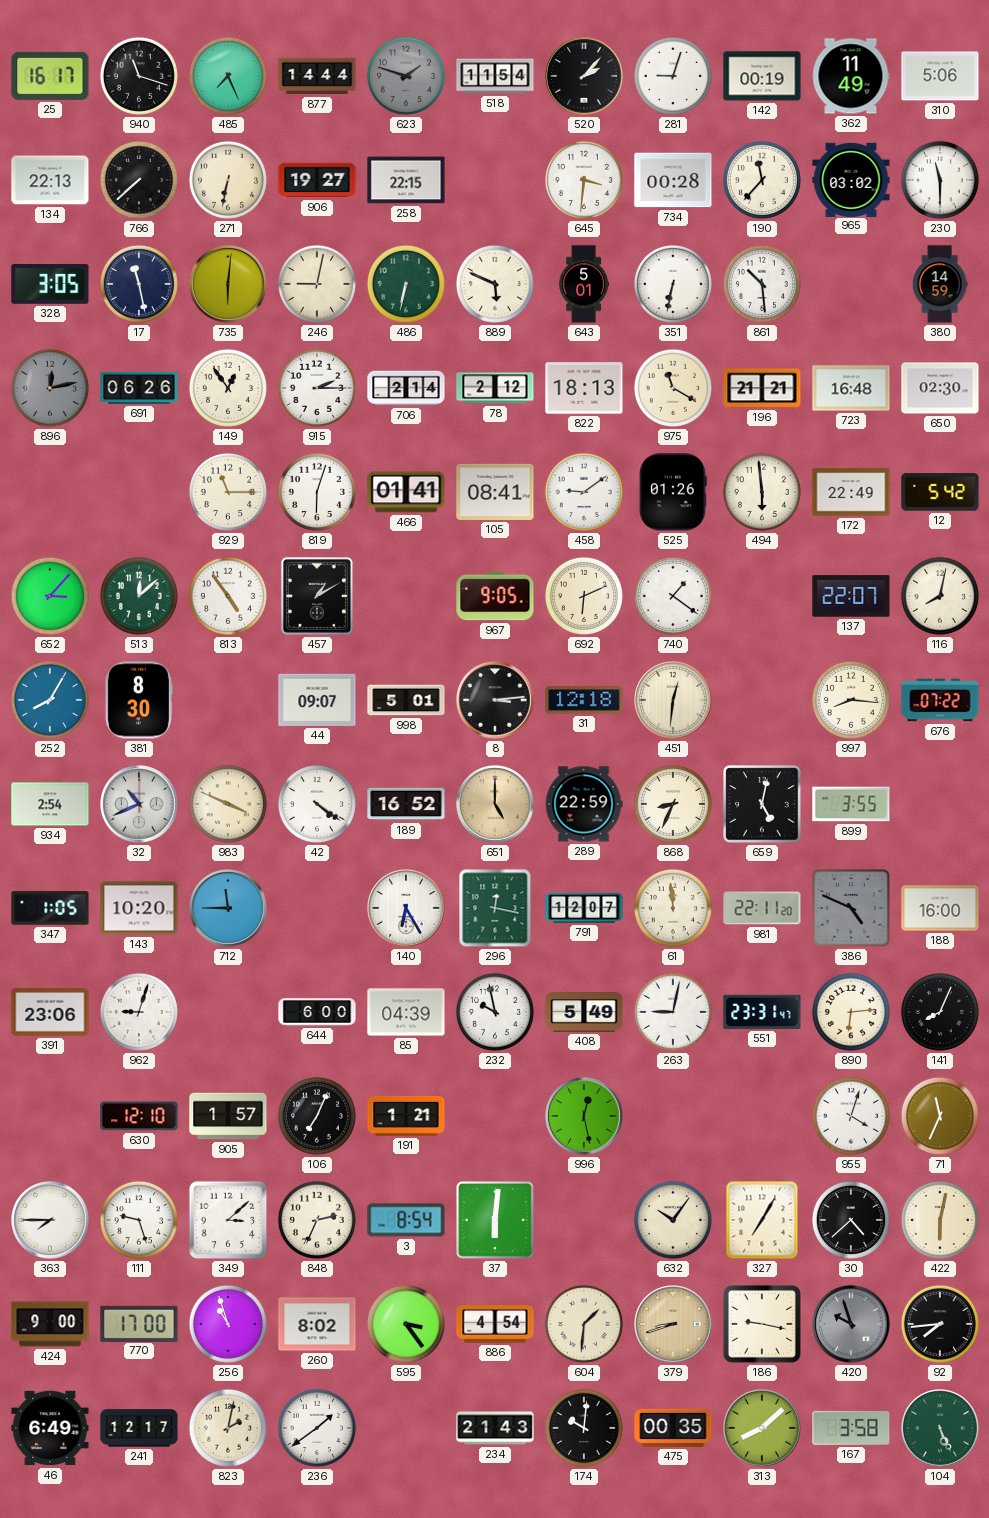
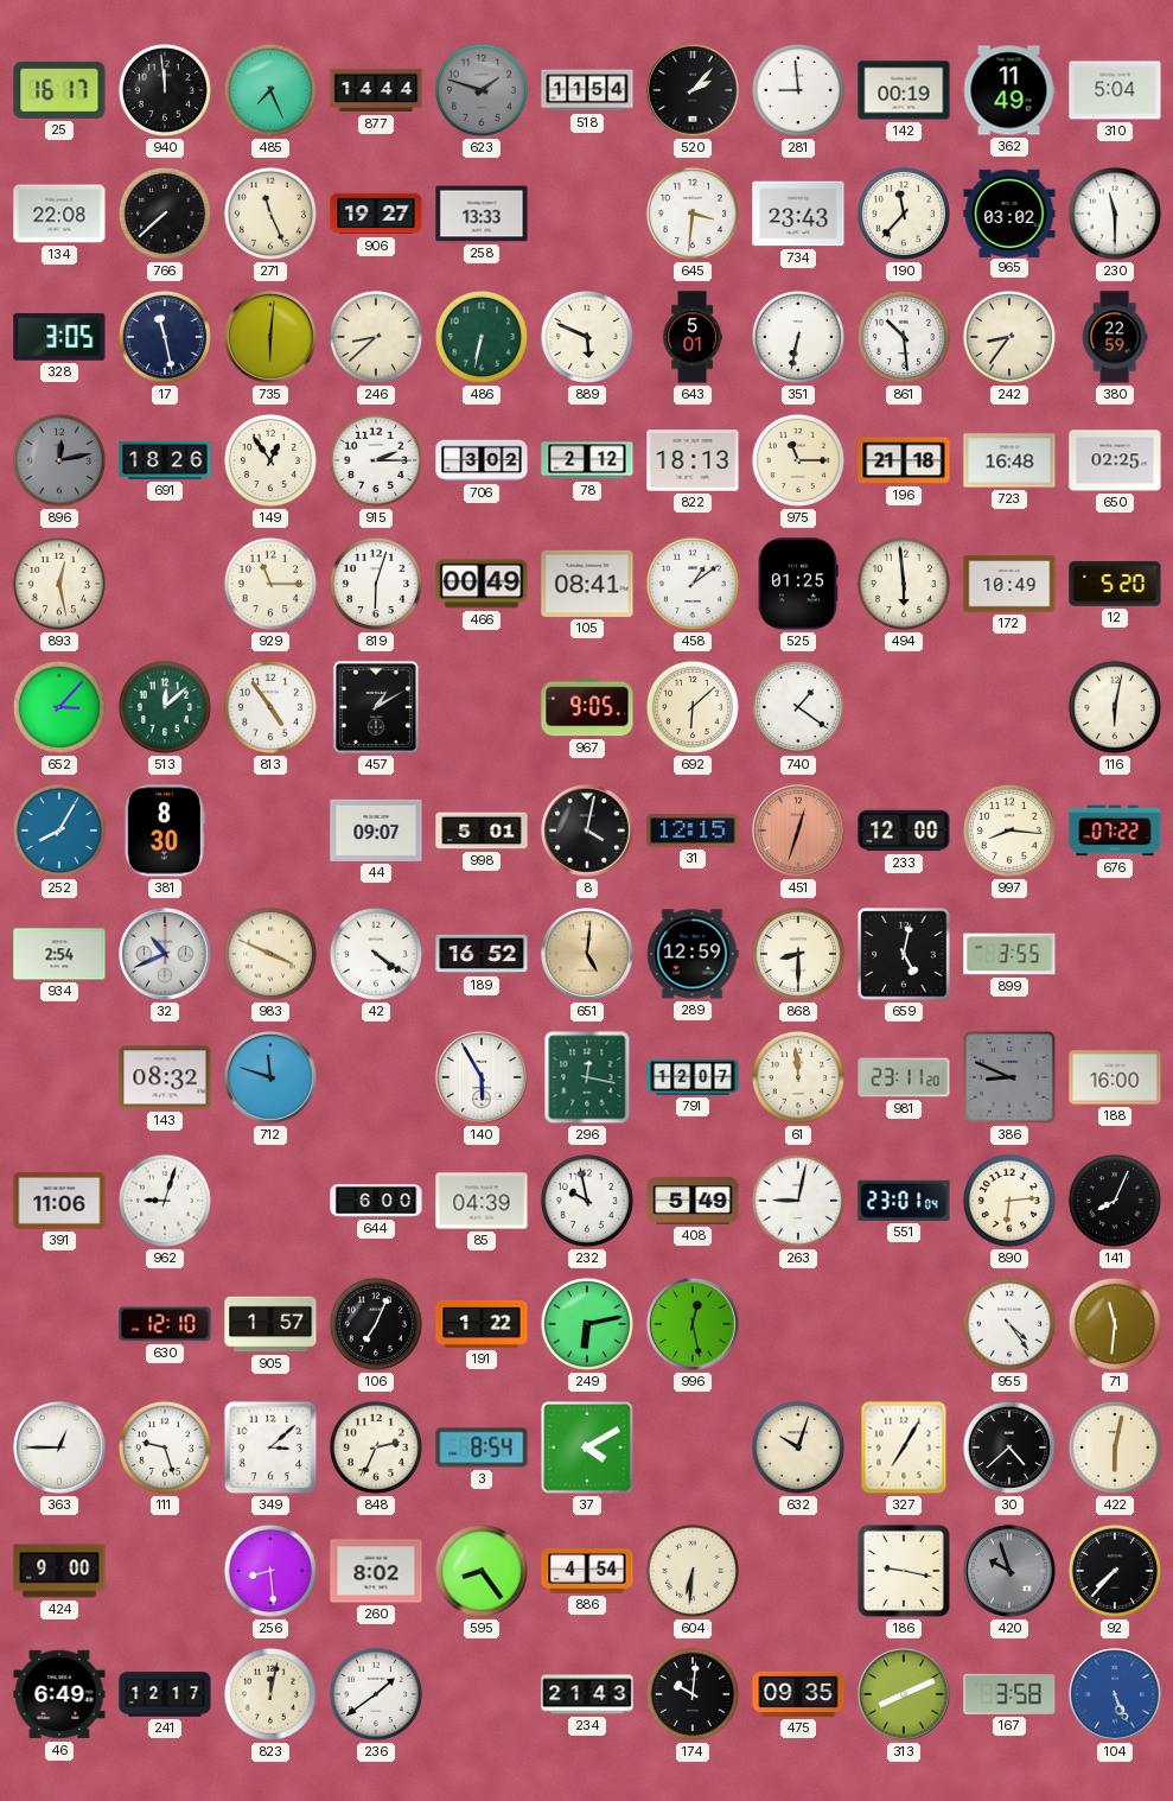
940: 11:18 -> 11:59 (165, 90)
281: 9:03 -> 8:59 (798, 90)
310: 5:06 -> 5:04 (1115, 90)
134: 22:13 -> 22:08 (59, 214)
271: 6:32 -> 11:26 (270, 214)
258: 22:15 -> 13:33 (482, 214)
734: 00:28 -> 23:43 (798, 214)
246: 9:02 -> 8:38 (376, 337)
242: none -> 8:36 (1009, 337)
380: 14:59 -> 22:59 (1115, 337)
691: 06:26 -> 18:26 (165, 460)
706: 2:14 -> 3:02 (482, 460)
975: 11:20 -> 11:15 (798, 460)
196: 21:21 -> 21:18 (904, 460)
650: 02:30 -> 02:25 (1115, 460)
893: none -> 12:28 (59, 584)
466: 01:41 -> 00:49 (482, 584)
458: 9:09 -> 1:09 (693, 584)
525: 01:26 -> 01:25 (798, 584)
172: 22:49 -> 10:49 (1009, 584)
12: 5:42 -> 5:20 (1115, 584)
692: 6:11 -> 6:08 (693, 707)
137: 22:07 -> none (851, 596)
116: 8:02 -> 6:02 (1115, 707)
8: 3:14 -> 4:02 (587, 831)
31: 12:18 -> 12:15 (693, 831)
451: 12:31 -> 12:33 (798, 831)
451 dial: cream -> salmon (798, 831)
233: none -> 12:00 (904, 831)
651: 5:00 -> 5:01 (587, 954)
289: 22:59 -> 12:59 (693, 954)
868: 8:34 -> 8:30 (798, 954)
347: 1:05 -> none (50, 908)
143: 10:20 -> 08:32 (165, 1077)
712: 11:45 -> 11:48 (270, 1077)
140: 6:25 -> 5:55 (482, 1077)
981: 22:11 -> 23:11 (904, 1077)
386: 4:49 -> 8:49 (1009, 1077)
391: 23:06 -> 11:06 (59, 1201)
551: 23:31 -> 23:01 (904, 1201)
191: 1:21 -> 1:22 (482, 1324)
249: none -> 6:13 (587, 1324)
955: 4:03 -> 4:24 (1009, 1324)
71: 11:34 -> 11:31 (1115, 1324)
363: 7:45 -> 12:45 (59, 1447)
37: 6:01 -> 4:10 (588, 1449)
632: 10:06 -> 10:03 (798, 1447)
770: 17:00 -> none (139, 1323)
256: 10:57 -> 8:29 (270, 1571)
595: 3:24 -> 8:24 (482, 1571)
604: 1:31 -> 6:31 (693, 1571)
379: 8:42 -> none (673, 1324)
92: 7:44 -> 7:37 (1115, 1571)
823: 2:02 -> 12:02 (270, 1694)
475: 00:35 -> 09:35 (798, 1694)
313: 8:08 -> 8:11 (904, 1694)
104 dial: green -> blue (1115, 1694)
